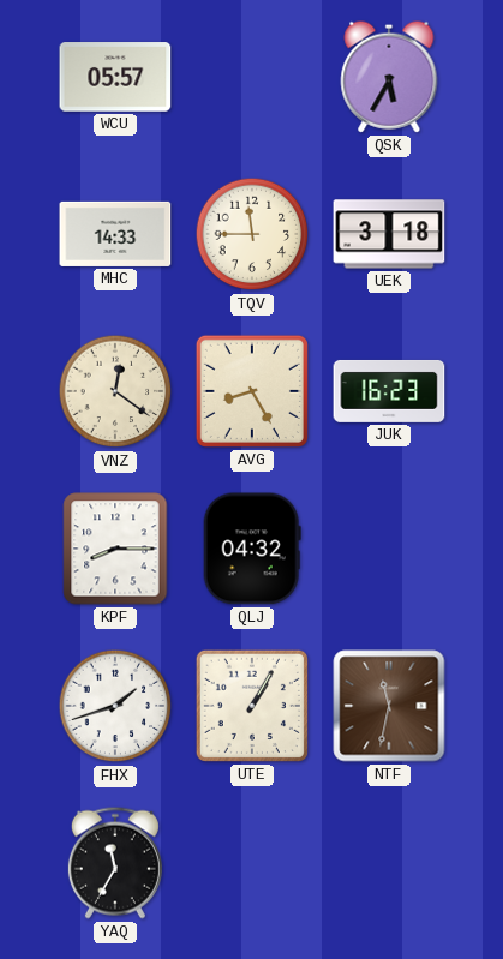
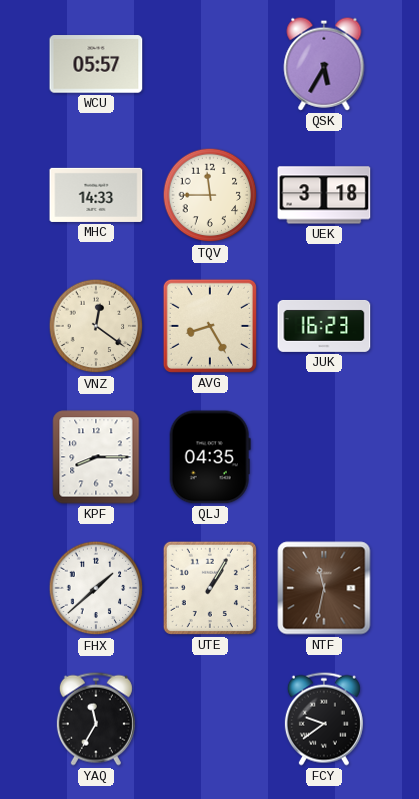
QLJ: 04:32 -> 04:35 (210, 457)
FHX: 1:42 -> 1:38 (96, 588)
FCY: none -> 9:39 (324, 719)
